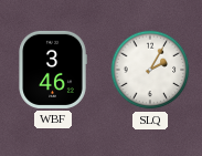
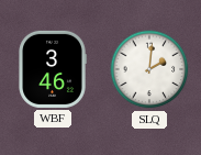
SLQ: 2:05 -> 2:01 (149, 69)
